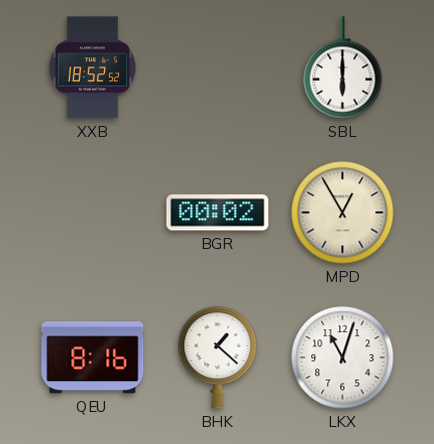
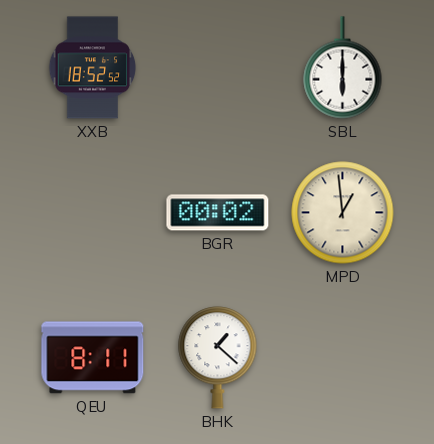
MPD: 12:55 -> 12:59 (343, 213)
QEU: 8:16 -> 8:11 (93, 358)
LKX: 11:03 -> none (343, 358)
